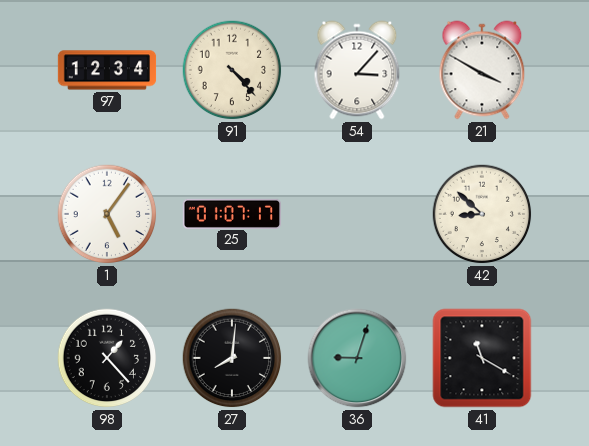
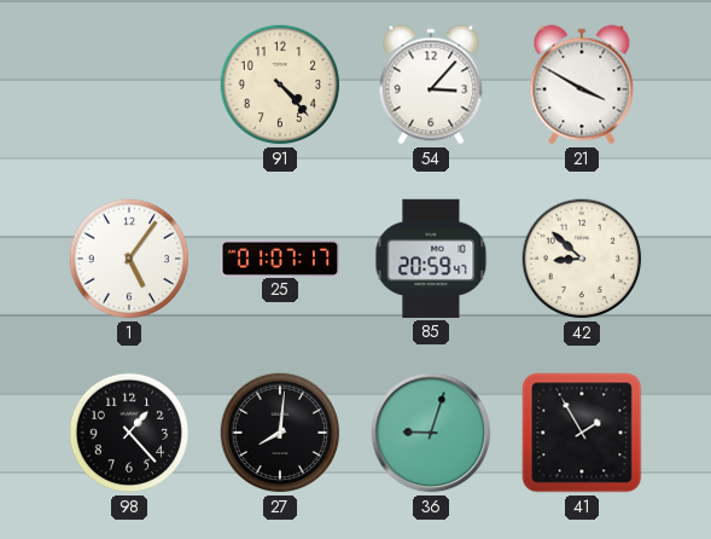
97: 12:34 -> none (107, 70)
85: none -> 20:59 (431, 259)
41: 11:20 -> 1:55 (582, 433)
